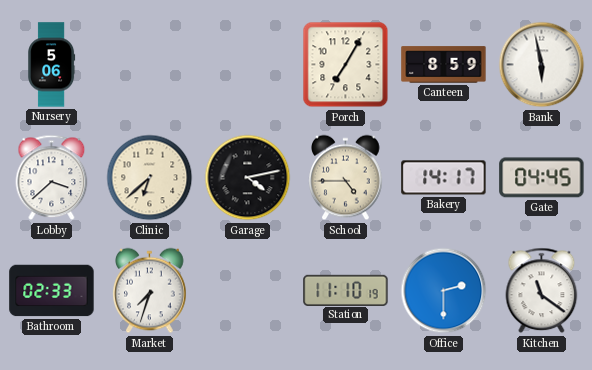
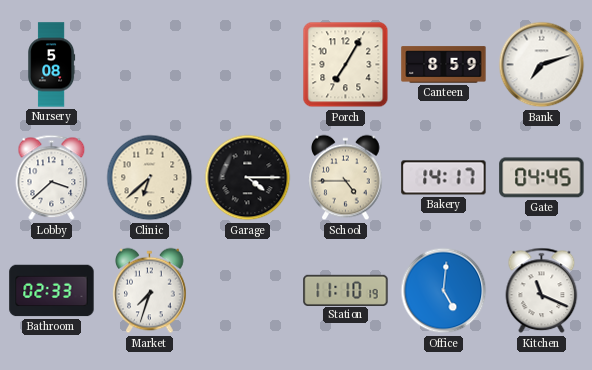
Nursery: 5:06 -> 5:08 (52, 65)
Bank: 5:58 -> 7:12 (542, 65)
Garage: 4:13 -> 4:15 (248, 178)
Office: 2:30 -> 5:01 (444, 291)
Kitchen: 11:21 -> 11:19 (542, 291)
